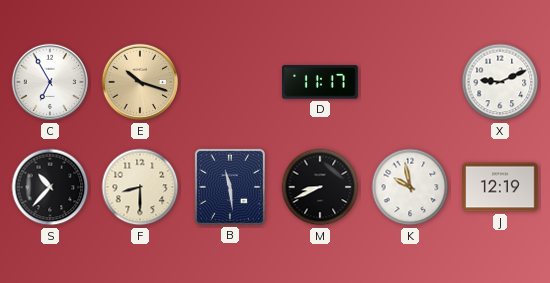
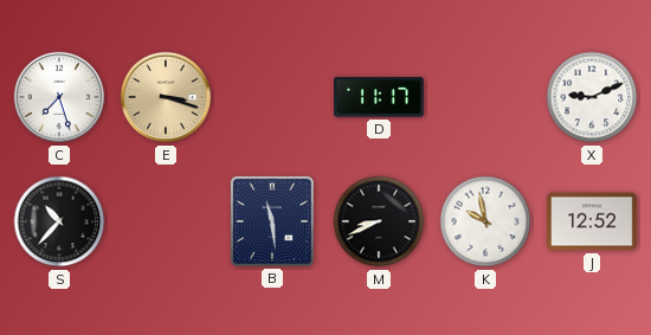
C: 6:55 -> 7:27 (59, 97)
E: 10:18 -> 3:18 (166, 97)
F: 8:30 -> none (140, 187)
J: 12:19 -> 12:52 (593, 221)
